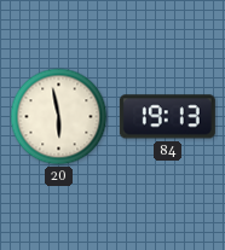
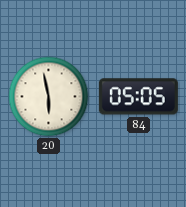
84: 19:13 -> 05:05 (138, 97)
